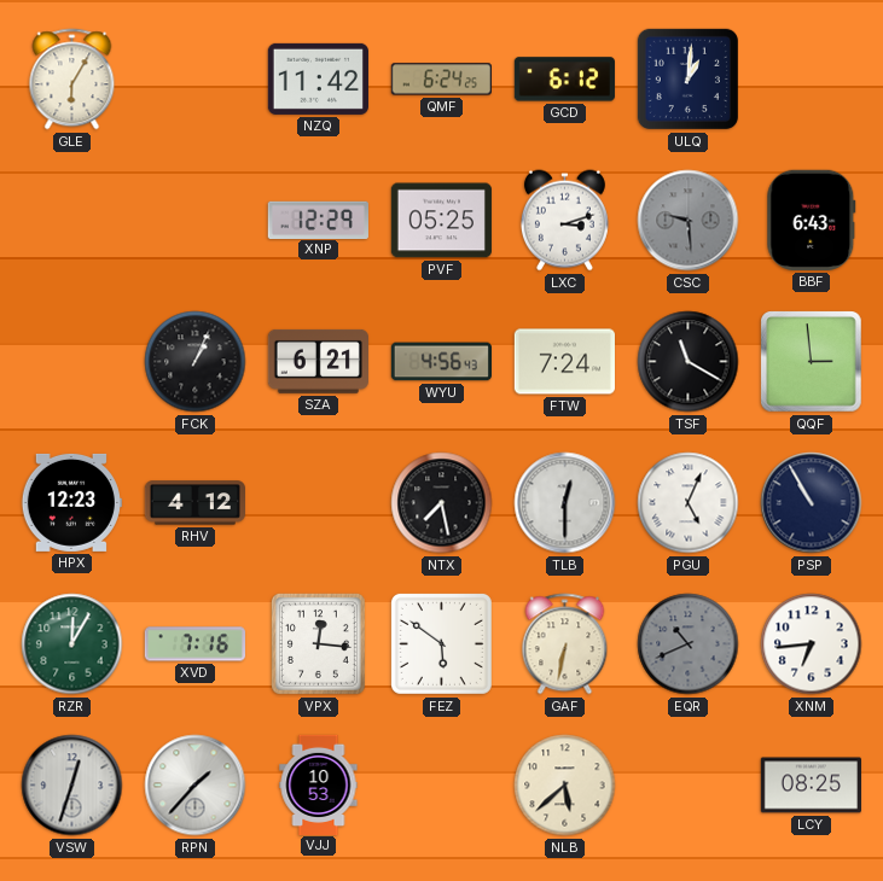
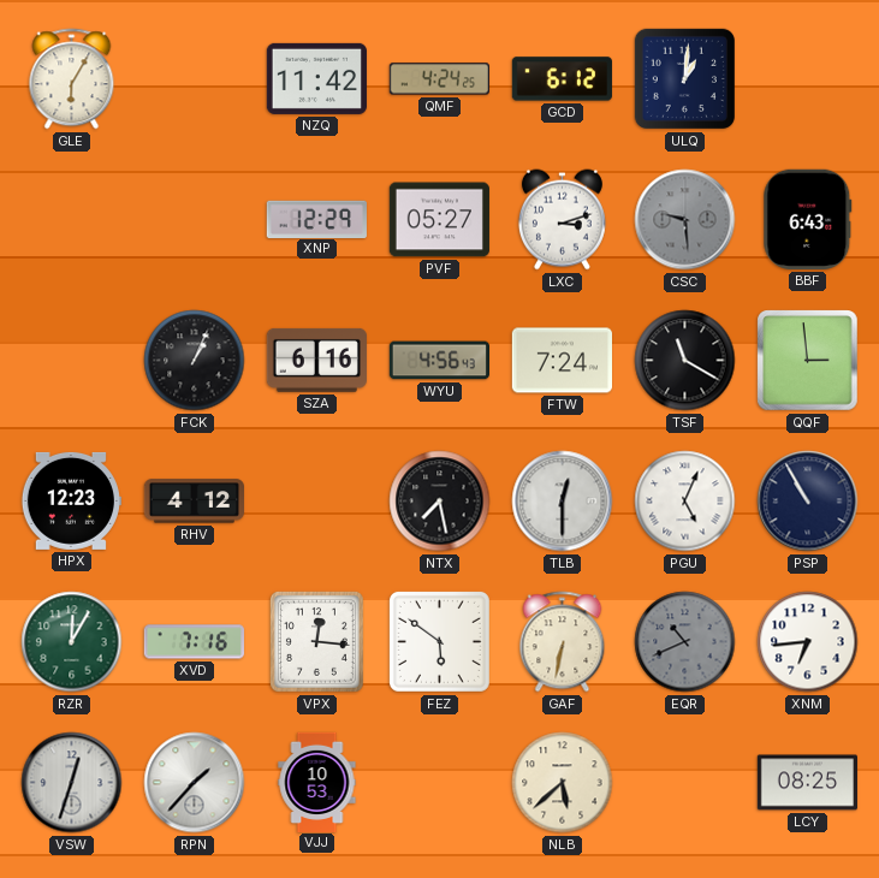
QMF: 6:24 -> 4:24 (439, 79)
PVF: 05:25 -> 05:27 (439, 220)
SZA: 6:21 -> 6:16 (316, 360)
